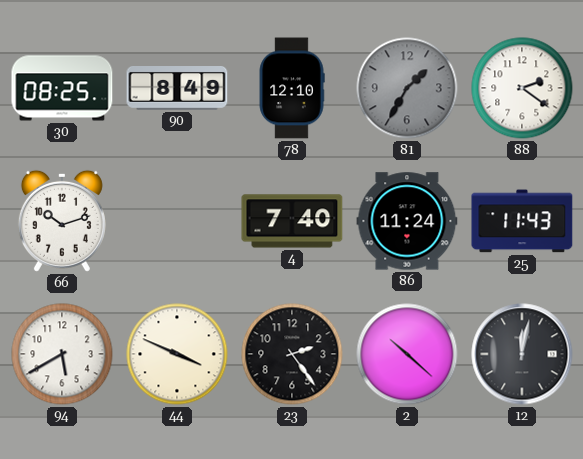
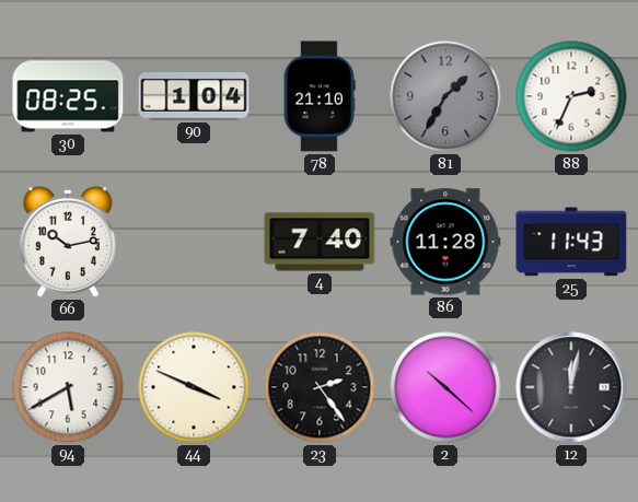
90: 8:49 -> 1:04 (194, 97)
78: 12:10 -> 21:10 (320, 96)
88: 2:21 -> 2:34 (571, 96)
66: 10:12 -> 10:13 (68, 242)
86: 11:24 -> 11:28 (445, 242)
